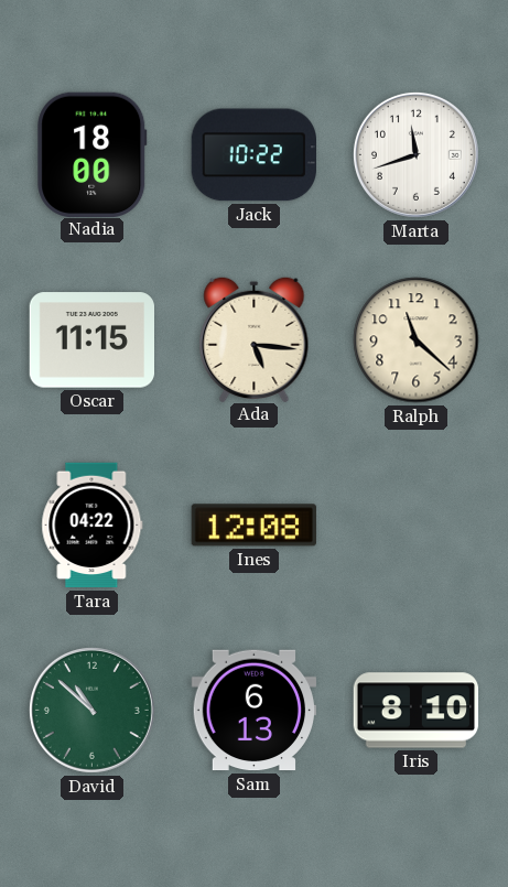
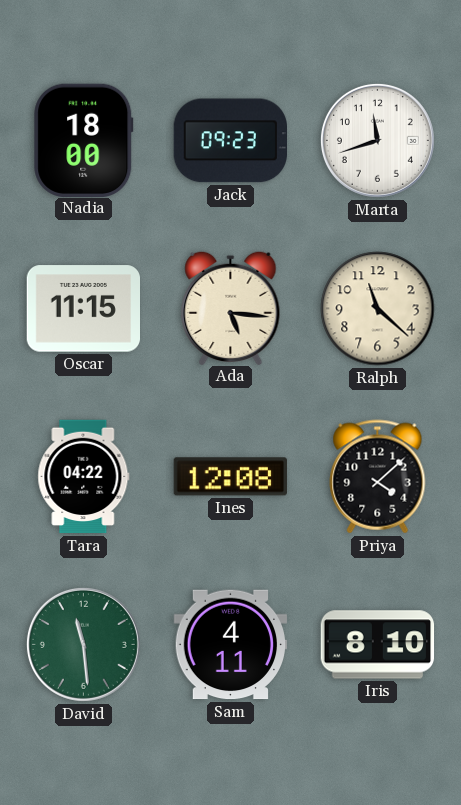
Jack: 10:22 -> 09:23 (230, 141)
Priya: none -> 4:08 (378, 477)
David: 10:52 -> 11:29 (83, 644)
Sam: 6:13 -> 4:11 (231, 645)
